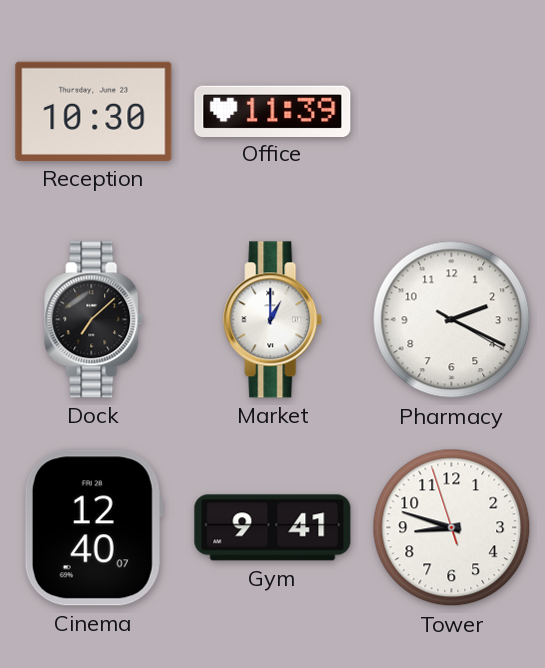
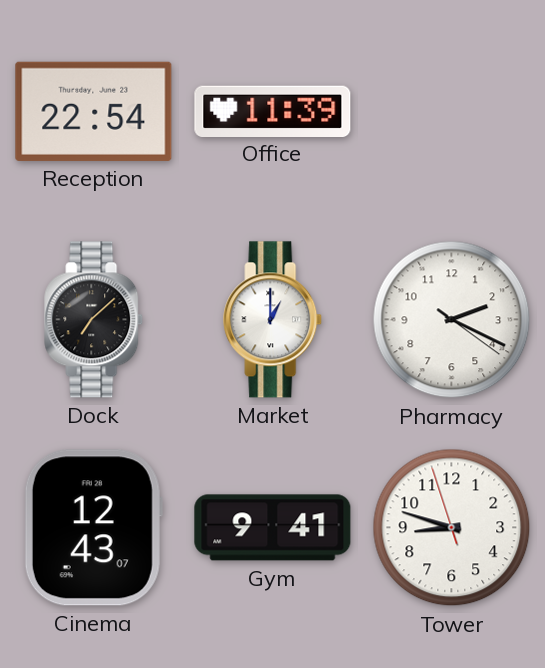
Reception: 10:30 -> 22:54 (94, 111)
Pharmacy: 2:19:20 -> 2:19:21 (452, 320)
Cinema: 12:40 -> 12:43 (93, 528)
